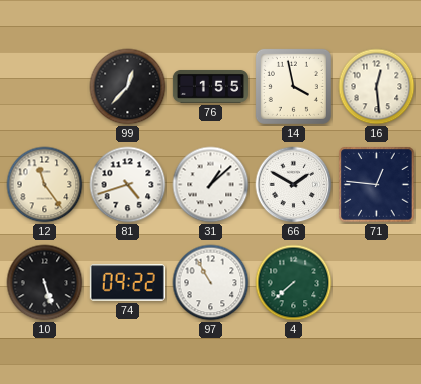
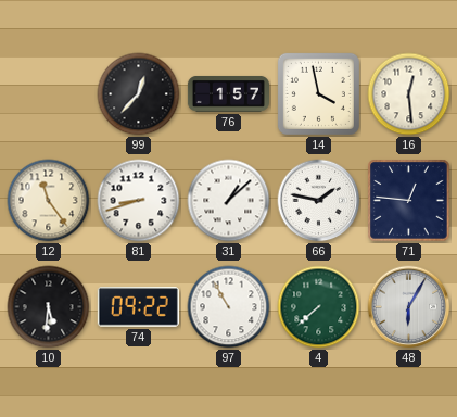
76: 1:55 -> 1:57 (228, 93)
81: 4:42 -> 8:42 (139, 201)
66: 1:50 -> 1:47 (319, 201)
10: 5:27 -> 5:31 (49, 307)
48: none -> 6:05 (409, 307)
